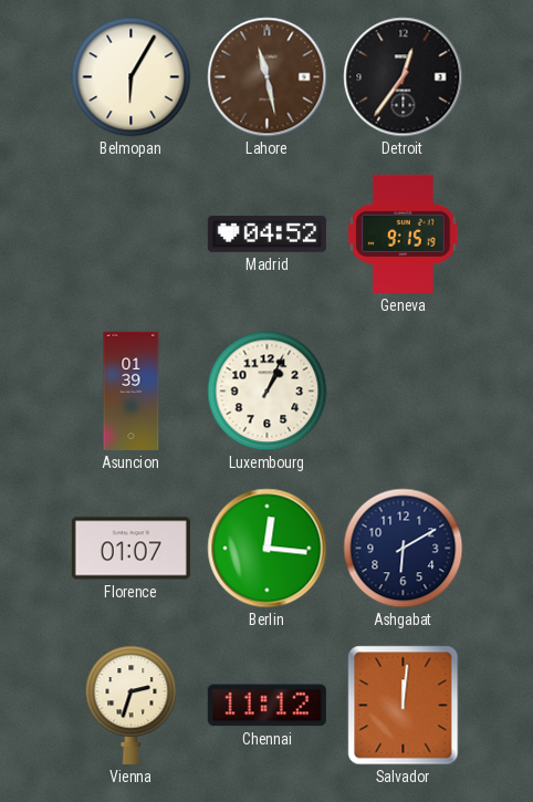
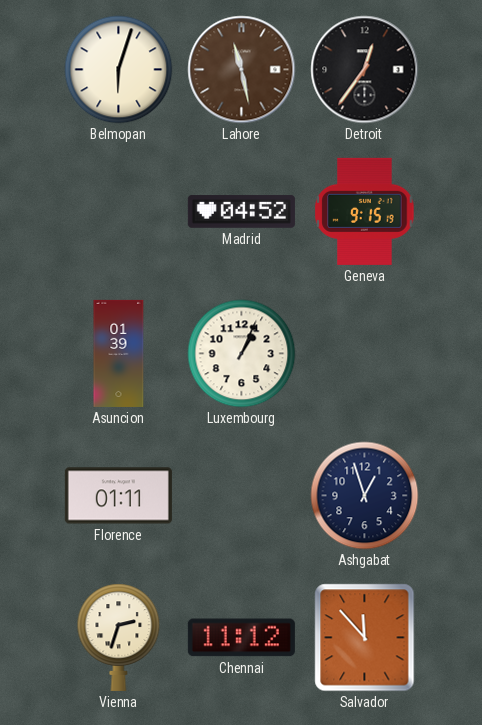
Belmopan: 6:05 -> 6:03 (119, 70)
Florence: 01:07 -> 01:11 (118, 496)
Berlin: 12:16 -> none (268, 549)
Ashgabat: 6:10 -> 12:57 (365, 496)
Salvador: 12:01 -> 11:53 (365, 638)
